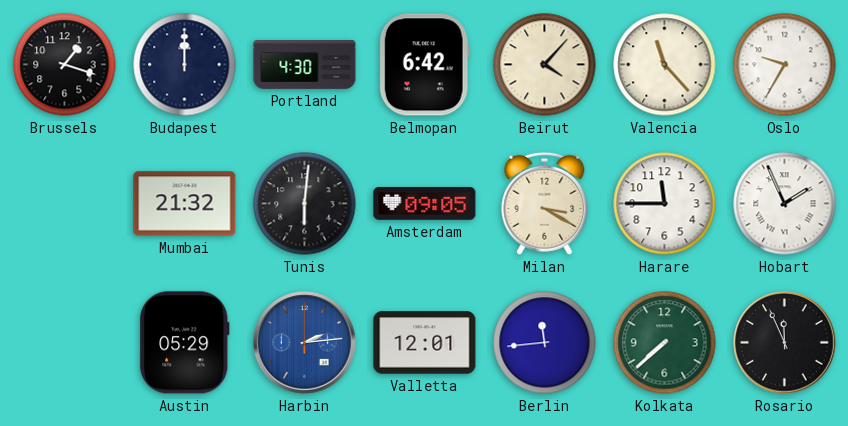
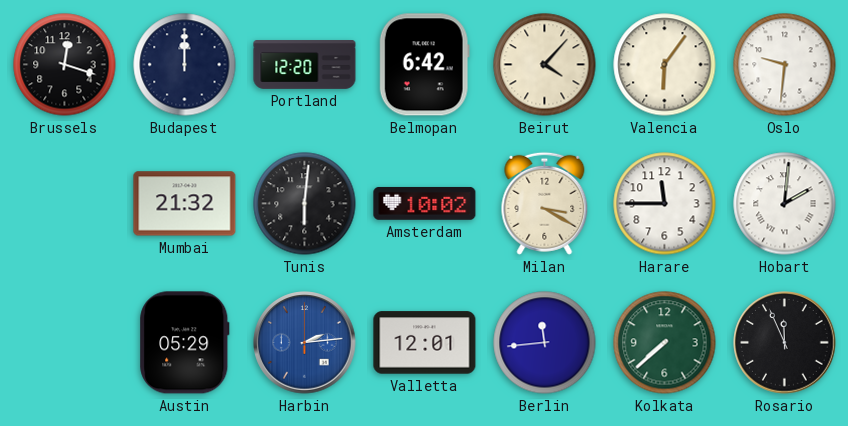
Brussels: 1:18 -> 12:18 (65, 65)
Portland: 4:30 -> 12:20 (305, 65)
Valencia: 11:23 -> 6:06 (665, 65)
Oslo: 9:35 -> 9:31 (785, 65)
Amsterdam: 09:05 -> 10:02 (425, 204)
Hobart: 1:56 -> 2:01 (785, 204)
